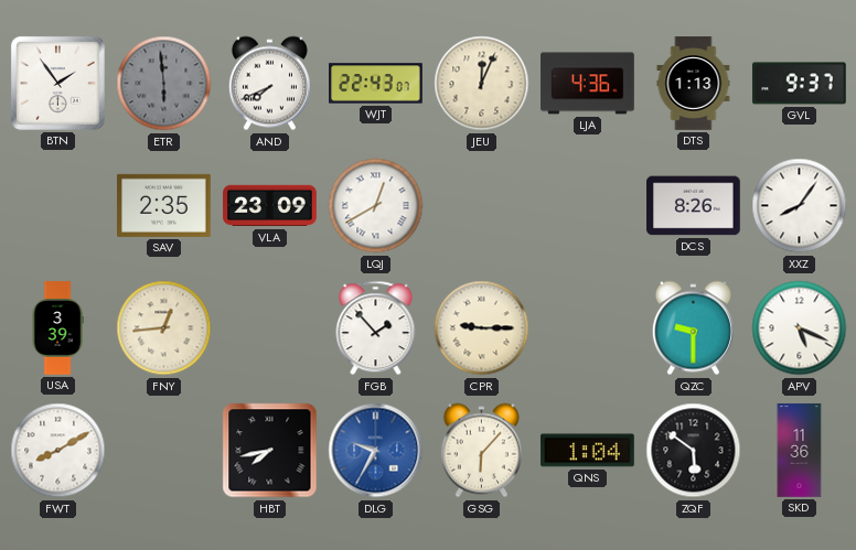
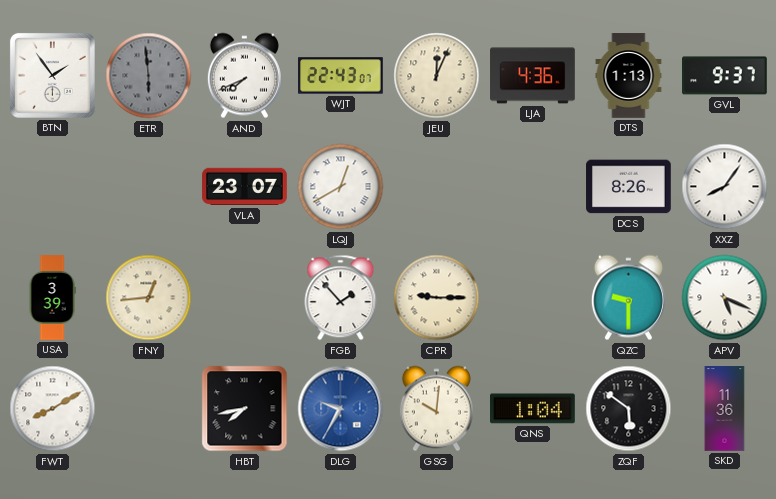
SAV: 2:35 -> none (164, 205)
VLA: 23:09 -> 23:07 (245, 187)
GSG: 6:07 -> 10:01 (436, 409)
